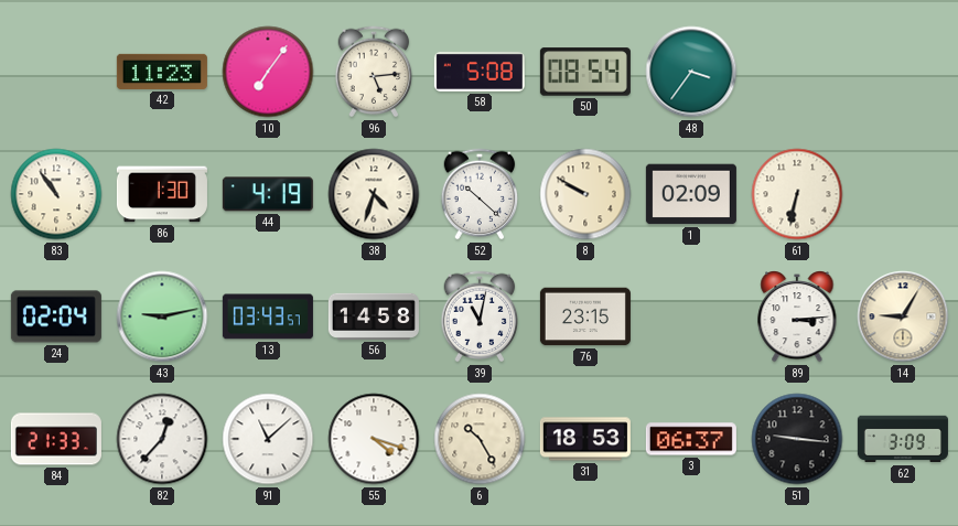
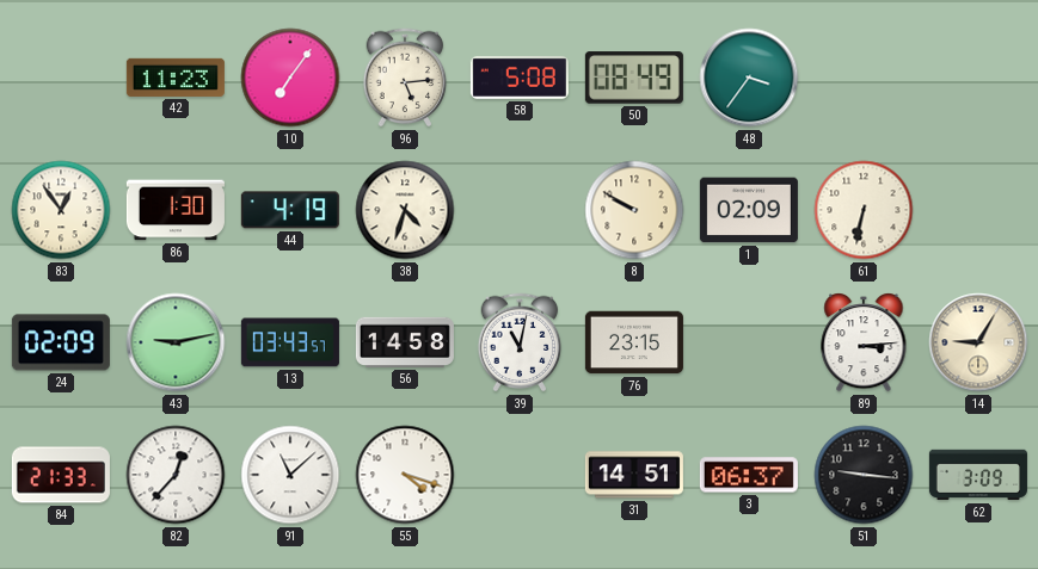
50: 08:54 -> 08:49 (634, 78)
83: 10:54 -> 12:54 (61, 210)
52: 10:22 -> none (480, 194)
24: 02:04 -> 02:09 (61, 342)
6: 10:25 -> none (480, 439)
31: 18:53 -> 14:51 (634, 475)
